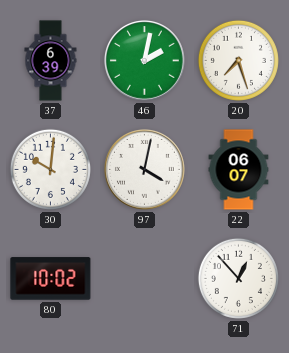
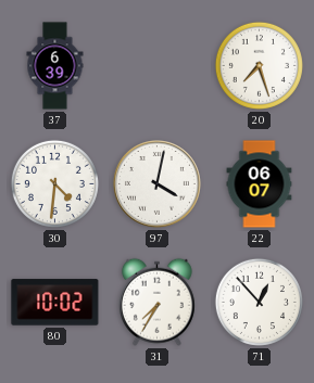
46: 2:02 -> none (144, 60)
30: 10:01 -> 4:31 (54, 183)
31: none -> 7:35 (156, 302)
